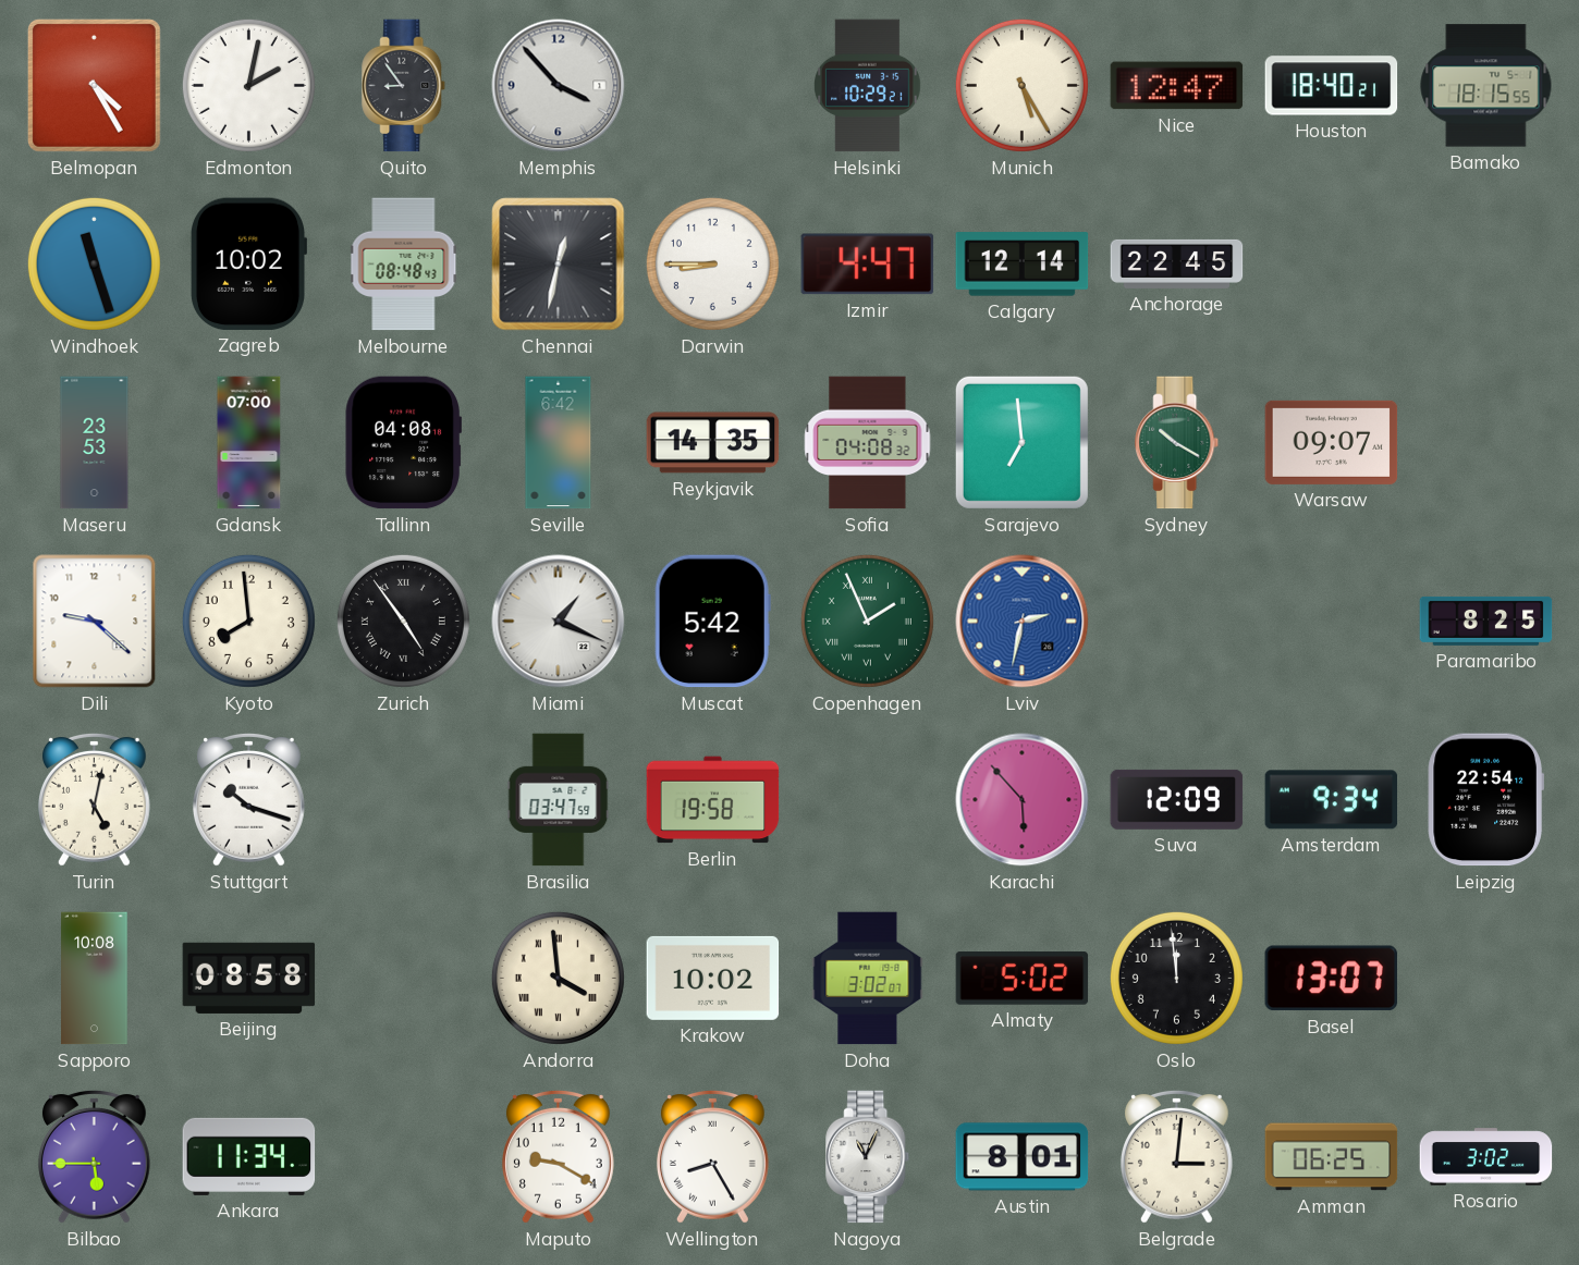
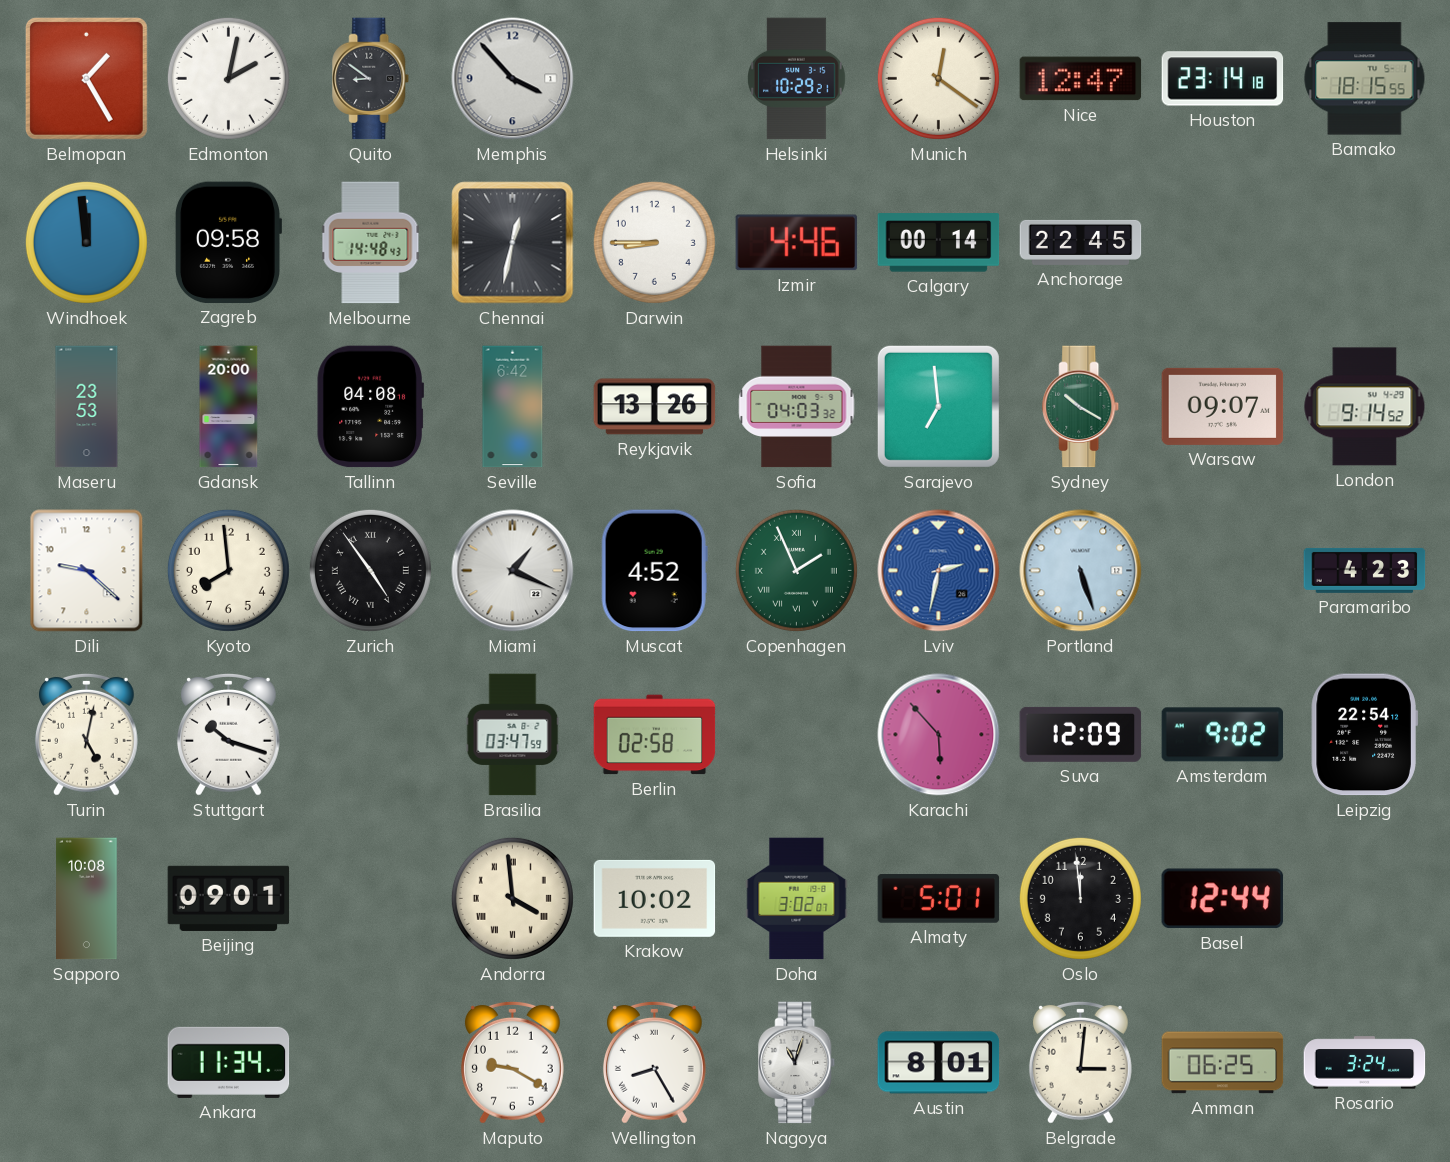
Belmopan: 4:25 -> 1:25 (86, 78)
Quito: 8:54 -> 8:51 (371, 79)
Munich: 5:25 -> 12:21 (938, 78)
Houston: 18:40 -> 23:14 (1223, 79)
Windhoek: 11:27 -> 11:59 (86, 242)
Zagreb: 10:02 -> 09:58 (227, 243)
Melbourne: 08:48 -> 14:48 (371, 243)
Izmir: 4:47 -> 4:46 (797, 243)
Calgary: 12:14 -> 00:14 (939, 243)
Gdansk: 07:00 -> 20:00 (229, 407)
Reykjavik: 14:35 -> 13:26 (655, 407)
Sofia: 04:08 -> 04:03 (797, 407)
London: none -> 9:14 (1365, 407)
Muscat: 5:42 -> 4:52 (654, 571)
Portland: none -> 5:27 (1081, 571)
Paramaribo: 8:25 -> 4:23 (1365, 570)
Berlin: 19:58 -> 02:58 (655, 735)
Amsterdam: 9:34 -> 9:02 (1223, 735)
Beijing: 08:58 -> 09:01 (229, 898)
Almaty: 5:02 -> 5:01 (939, 899)
Basel: 13:07 -> 12:44 (1222, 899)
Bilbao: 5:45 -> none (94, 1156)
Nagoya: 11:04 -> 11:03 (797, 1063)
Rosario: 3:02 -> 3:24 (1365, 1063)
